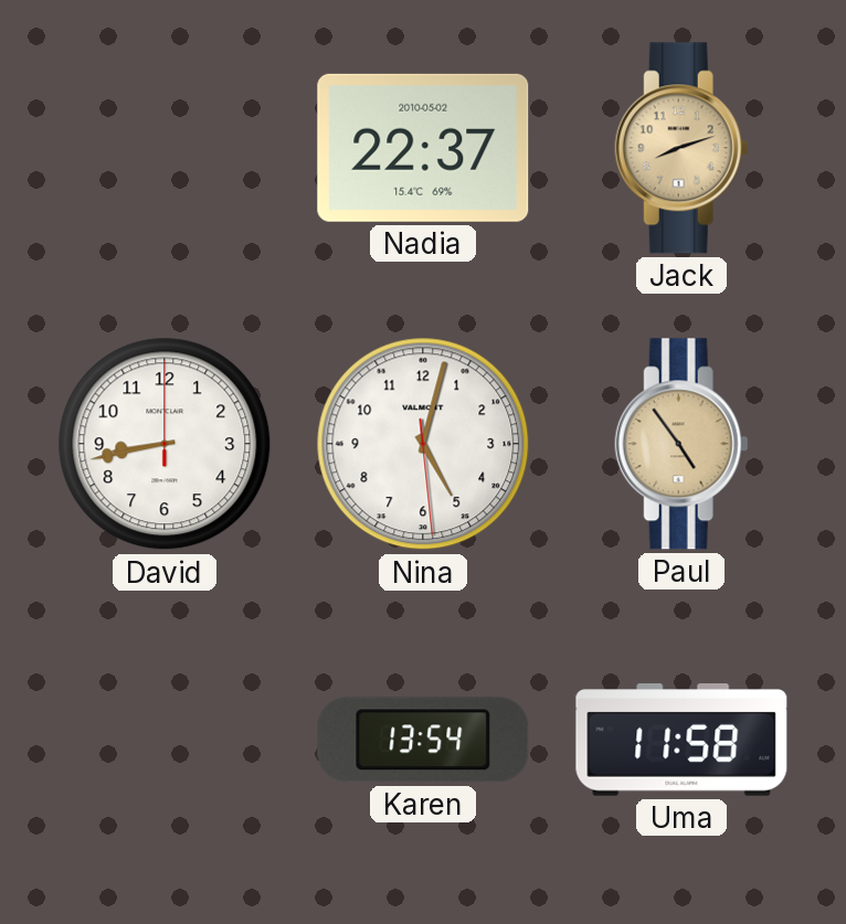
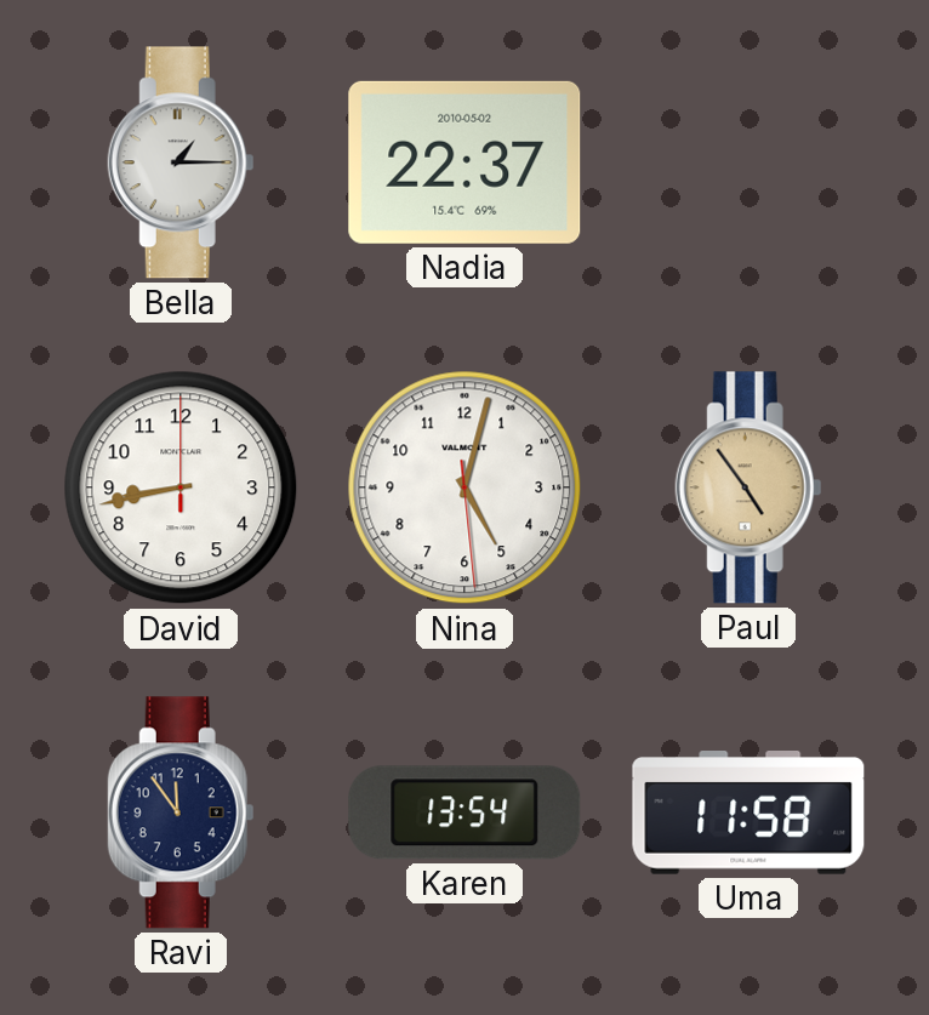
Bella: none -> 1:15 (181, 162)
Jack: 8:12 -> none (681, 148)
Ravi: none -> 11:54 (181, 812)
